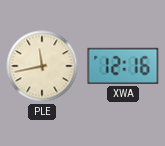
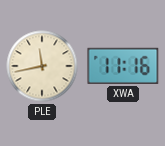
XWA: 12:16 -> 11:16 (123, 66)
